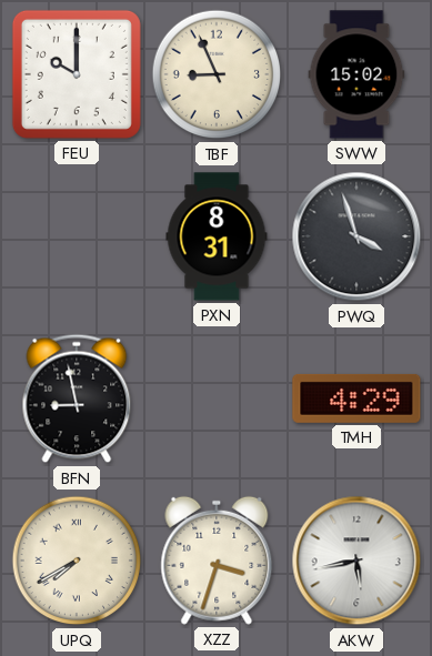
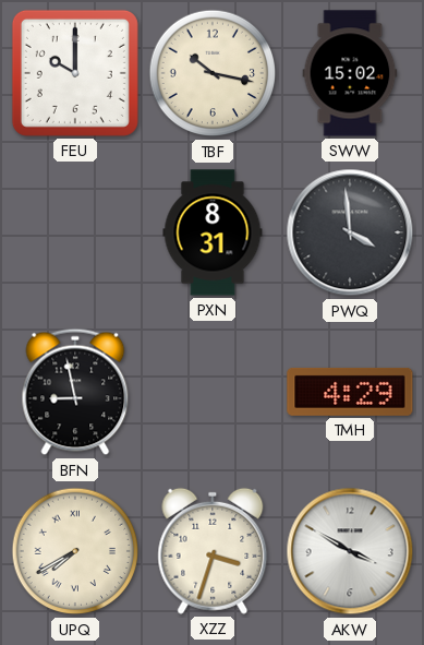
TBF: 8:56 -> 10:17 (213, 73)
PWQ: 3:57 -> 3:59 (350, 232)
AKW: 5:43 -> 3:50 (350, 551)
